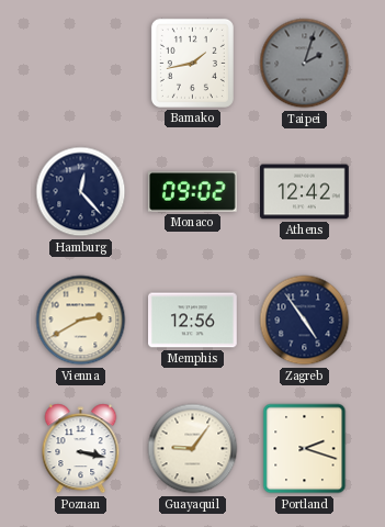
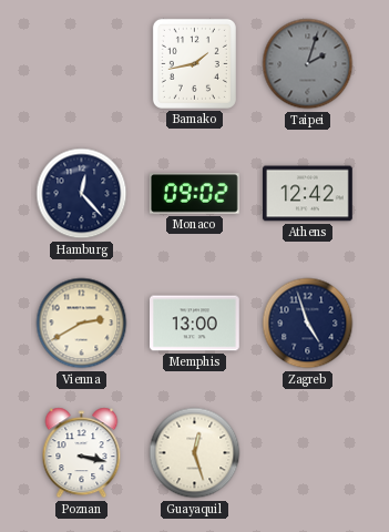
Memphis: 12:56 -> 13:00 (195, 324)
Zagreb: 4:54 -> 4:57 (308, 324)
Guayaquil: 9:06 -> 12:27 (195, 453)
Portland: 2:18 -> none (305, 449)
